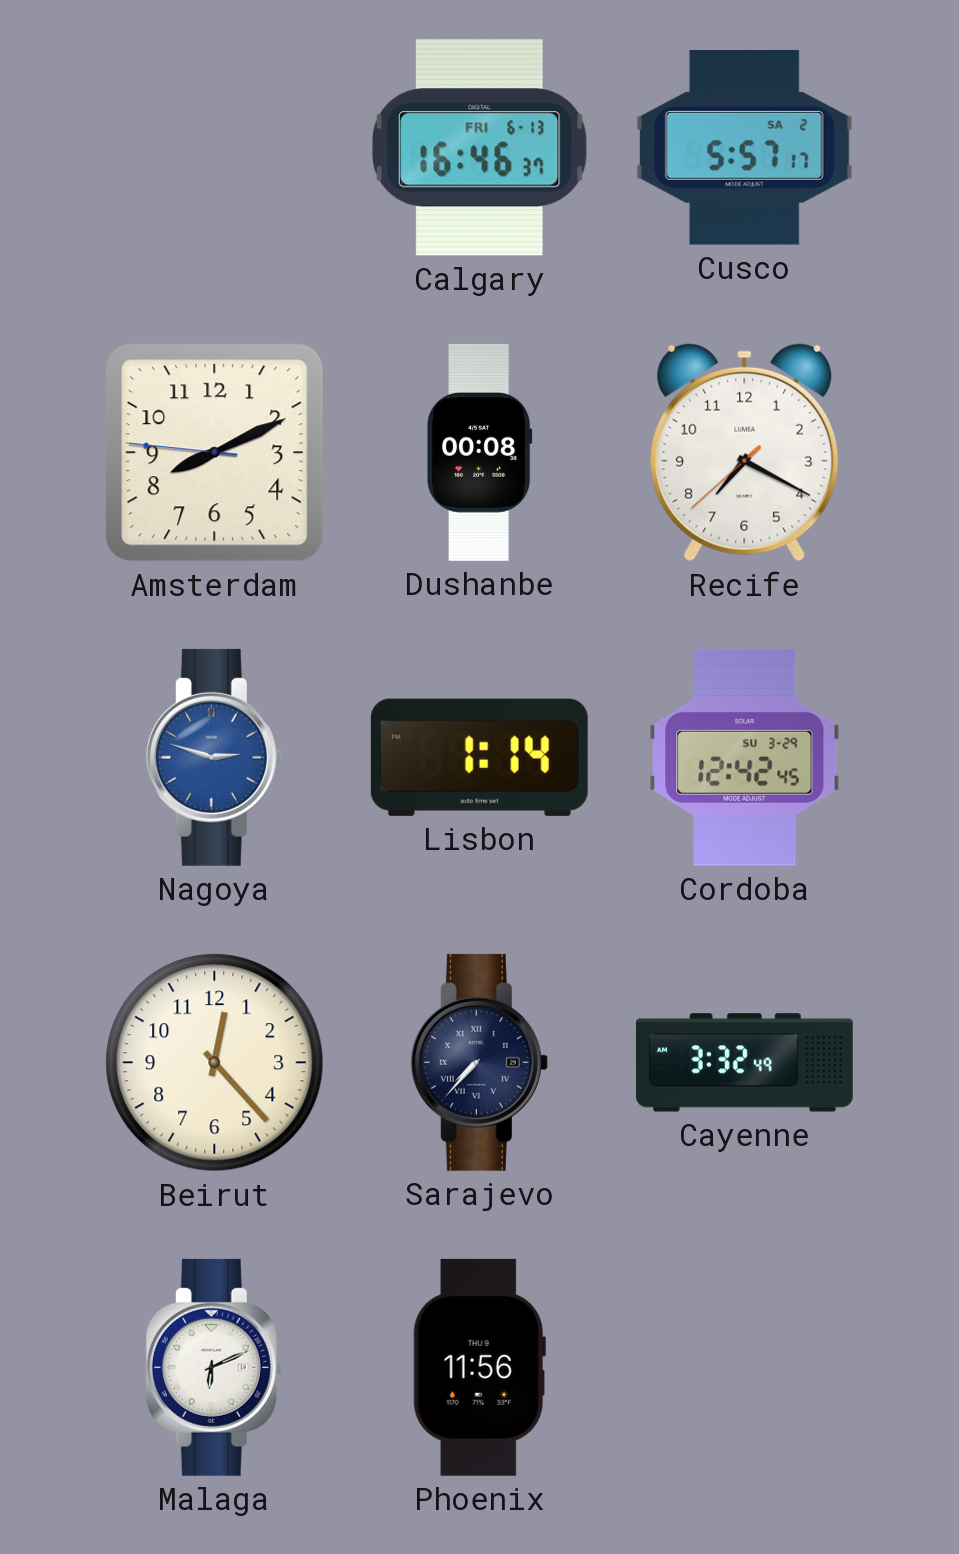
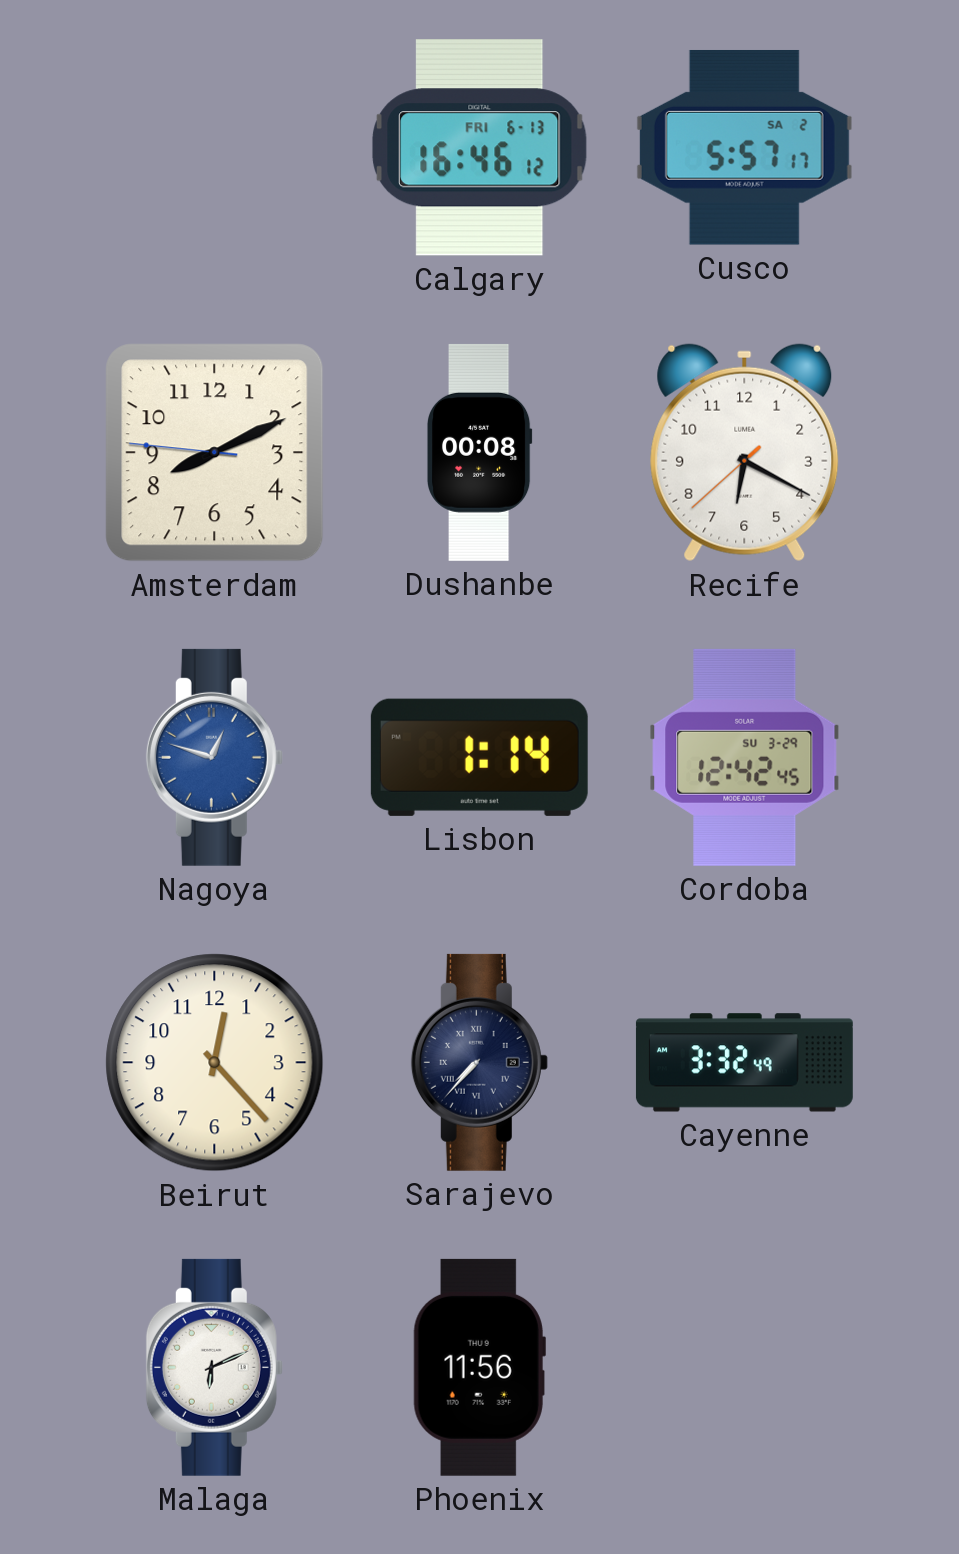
Calgary: 16:46:37 -> 16:46:12 (480, 148)
Recife: 7:19 -> 6:19 (745, 453)
Nagoya: 2:48 -> 12:48 (214, 757)
